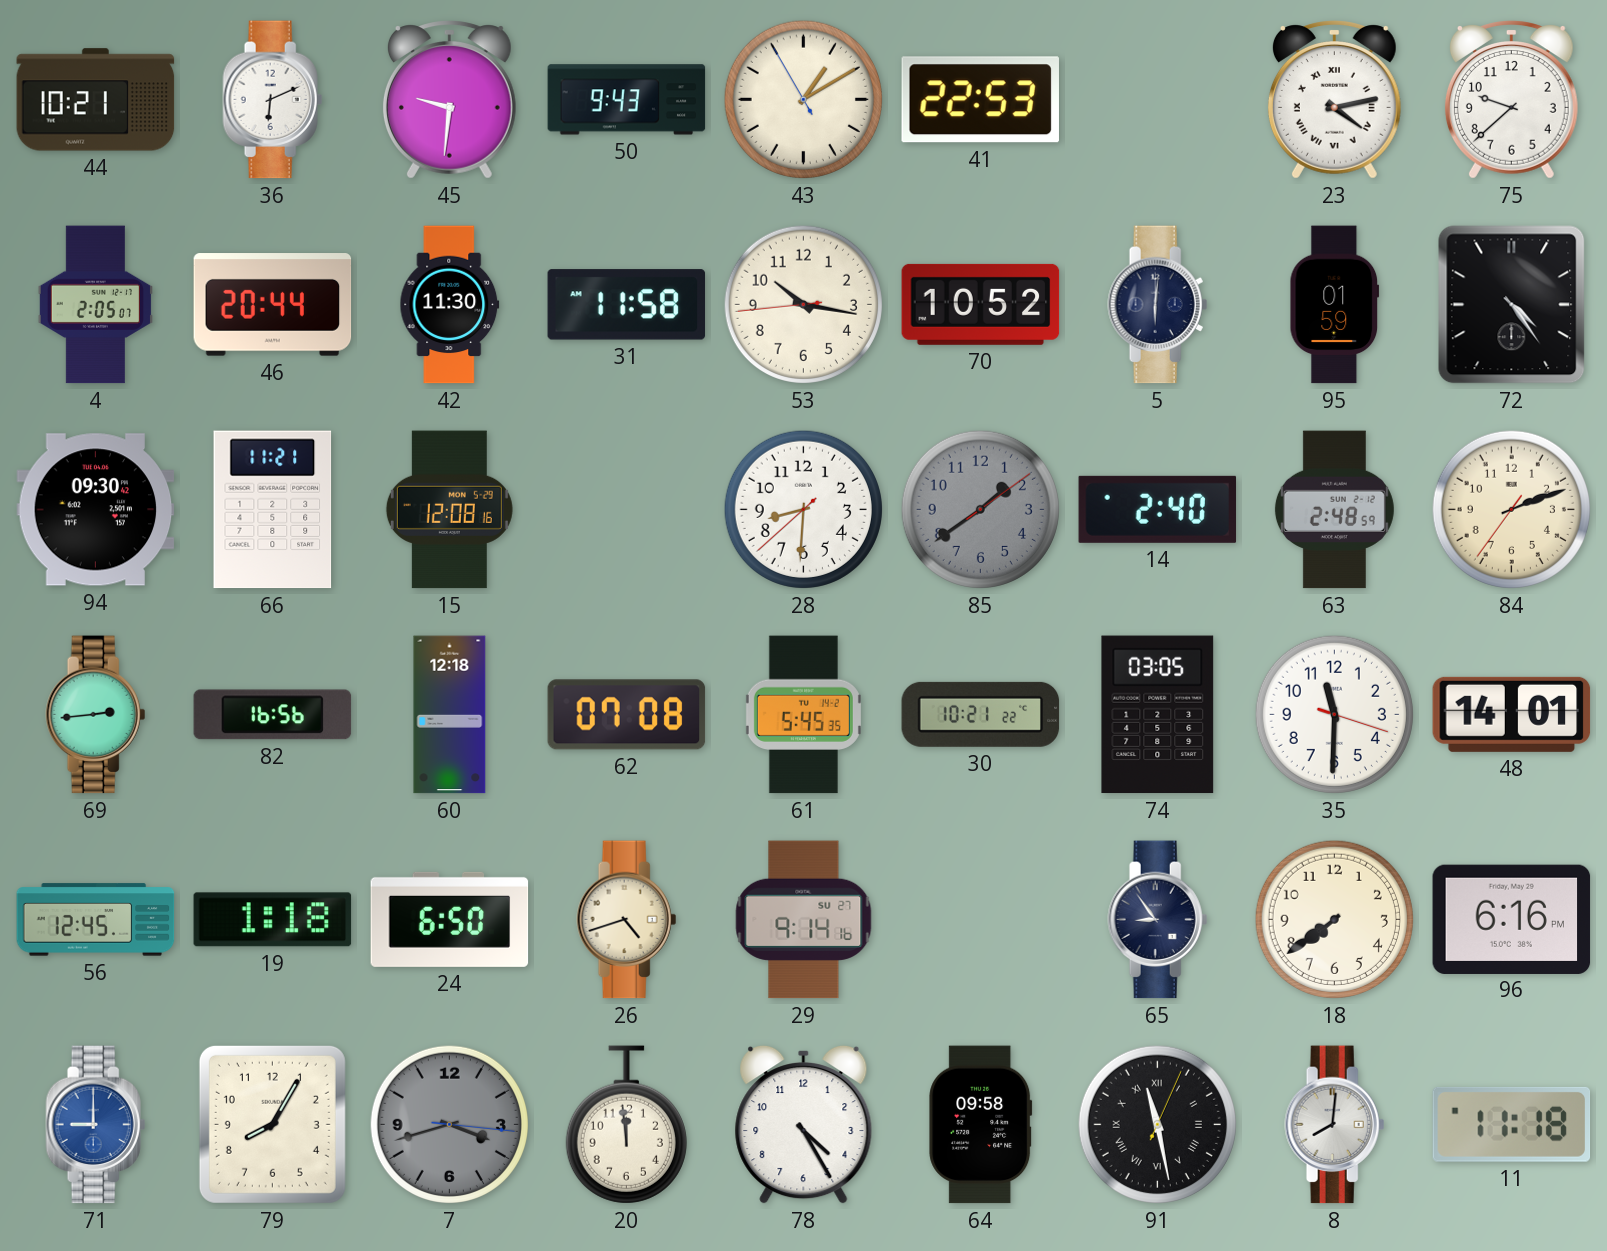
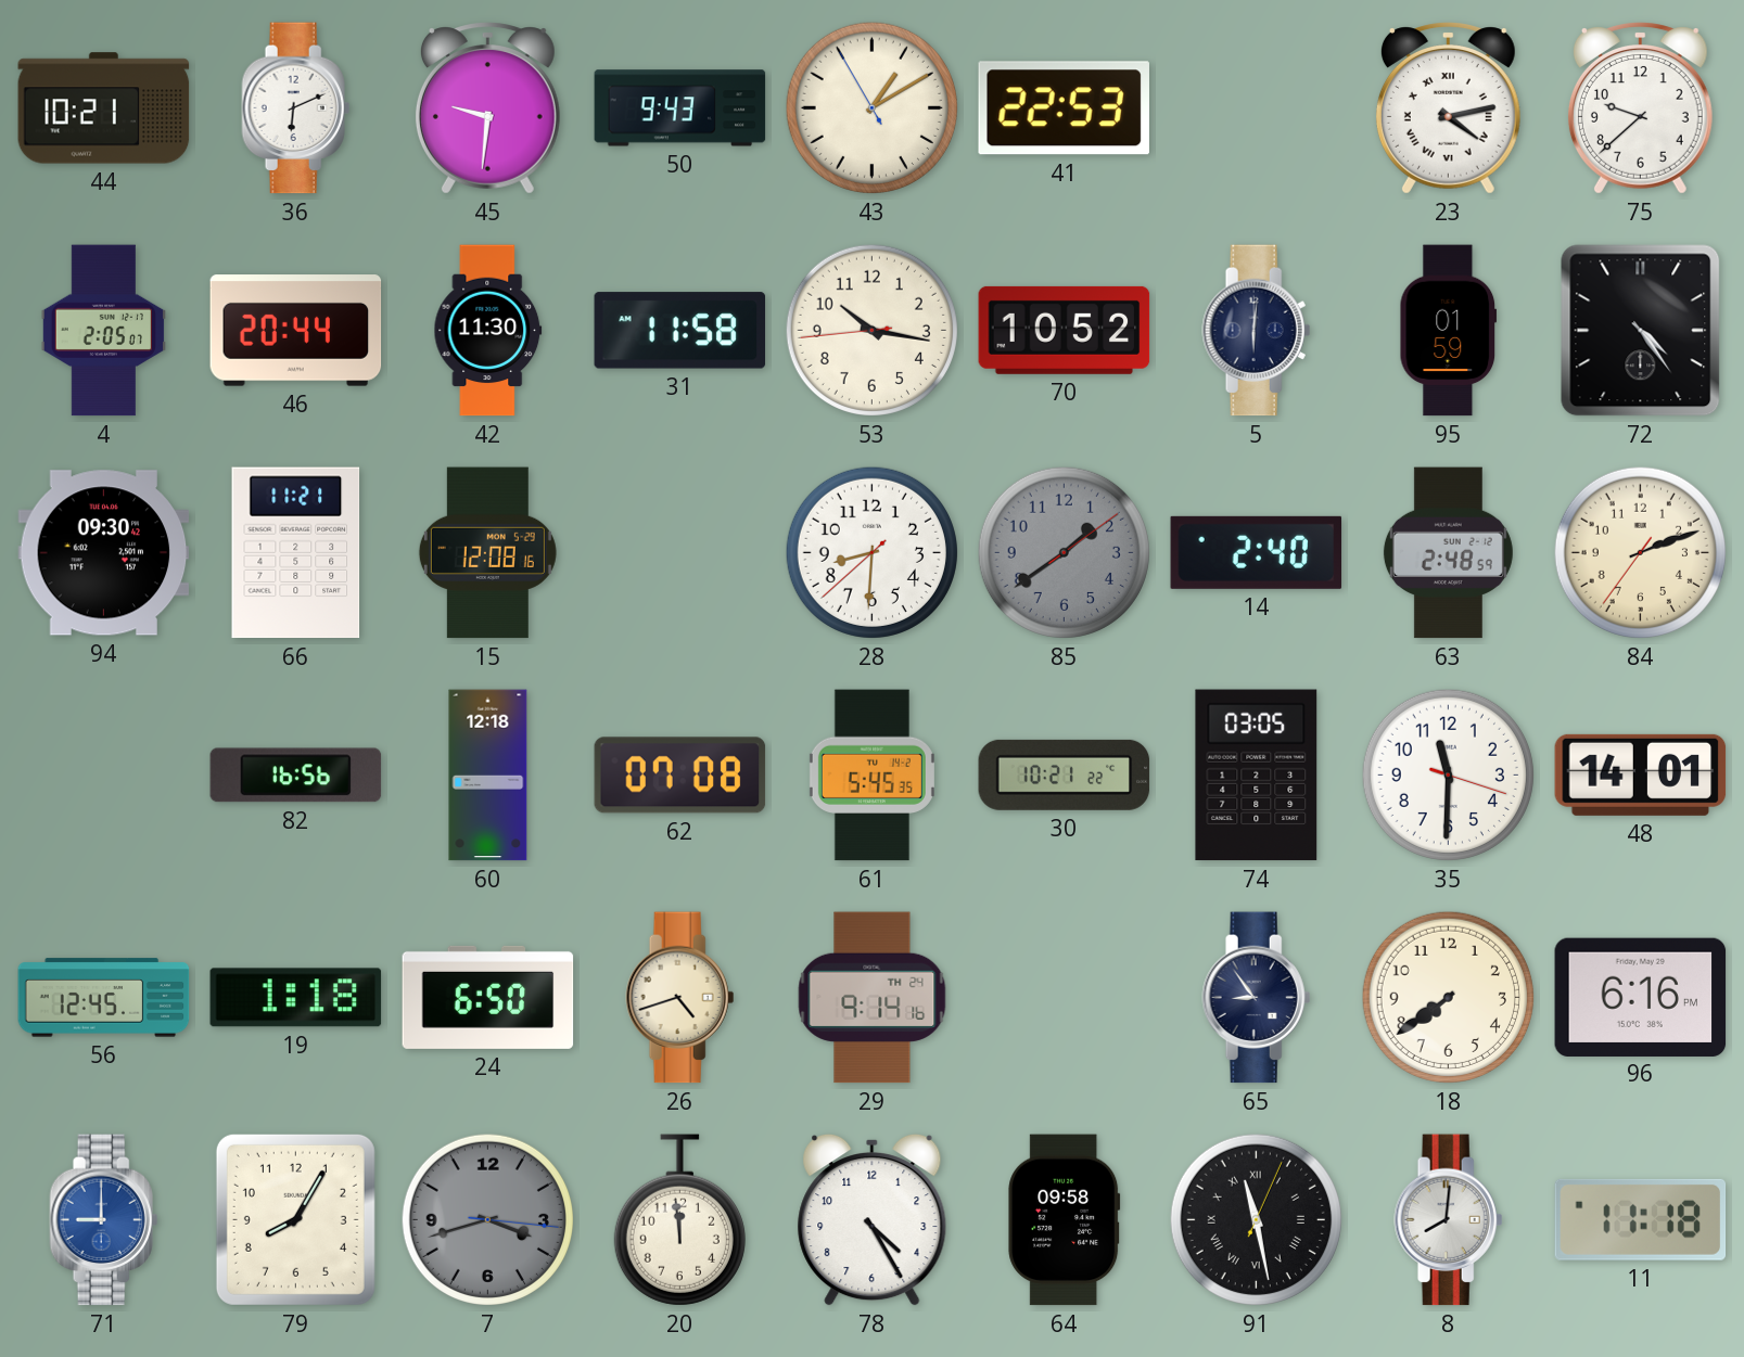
69: 2:44 -> none (96, 715)
29 date: SU 27 -> TH 24 (873, 998)
